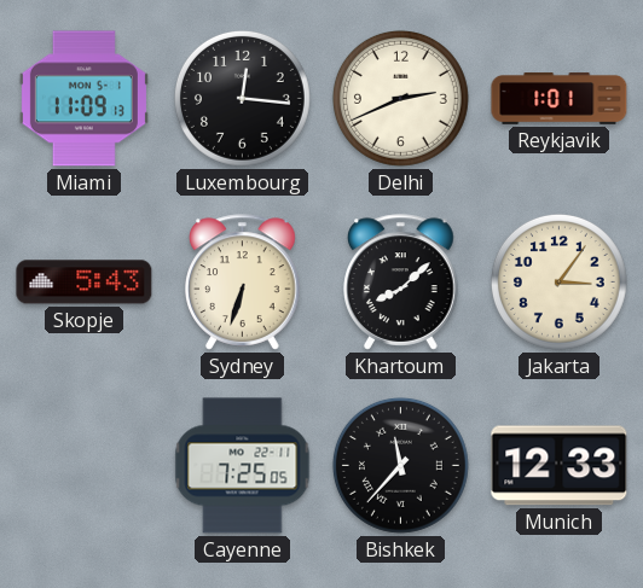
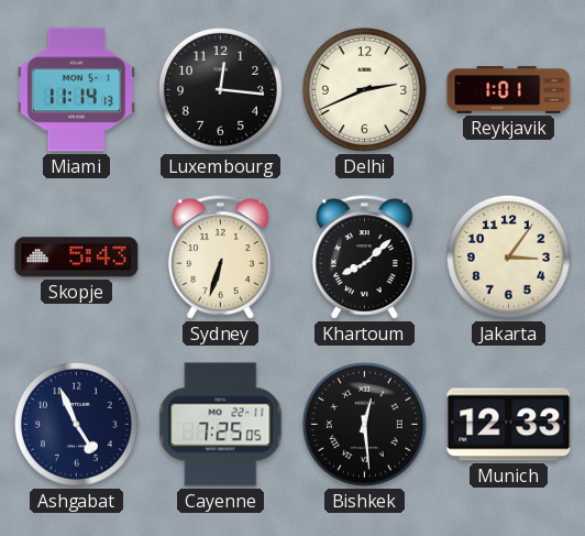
Miami: 11:09 -> 11:14 (76, 90)
Ashgabat: none -> 4:56 (76, 424)
Bishkek: 11:37 -> 12:29 (364, 424)
